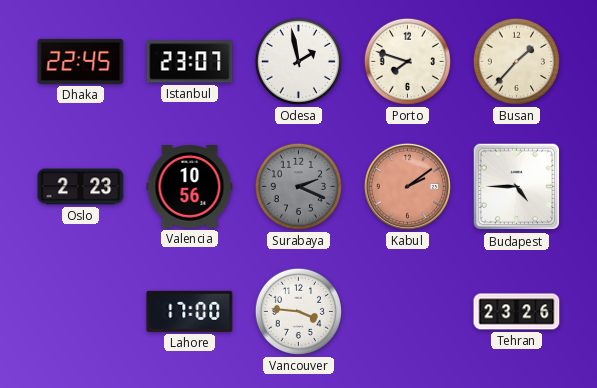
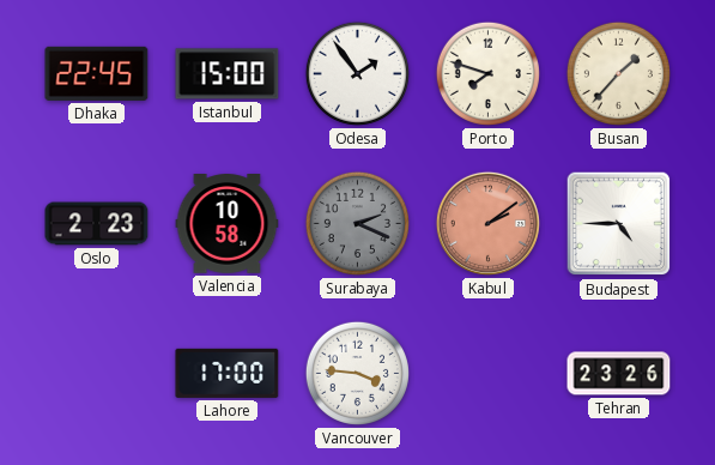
Istanbul: 23:07 -> 15:00 (228, 74)
Odesa: 1:58 -> 1:54 (357, 73)
Valencia: 10:56 -> 10:58 (228, 224)
